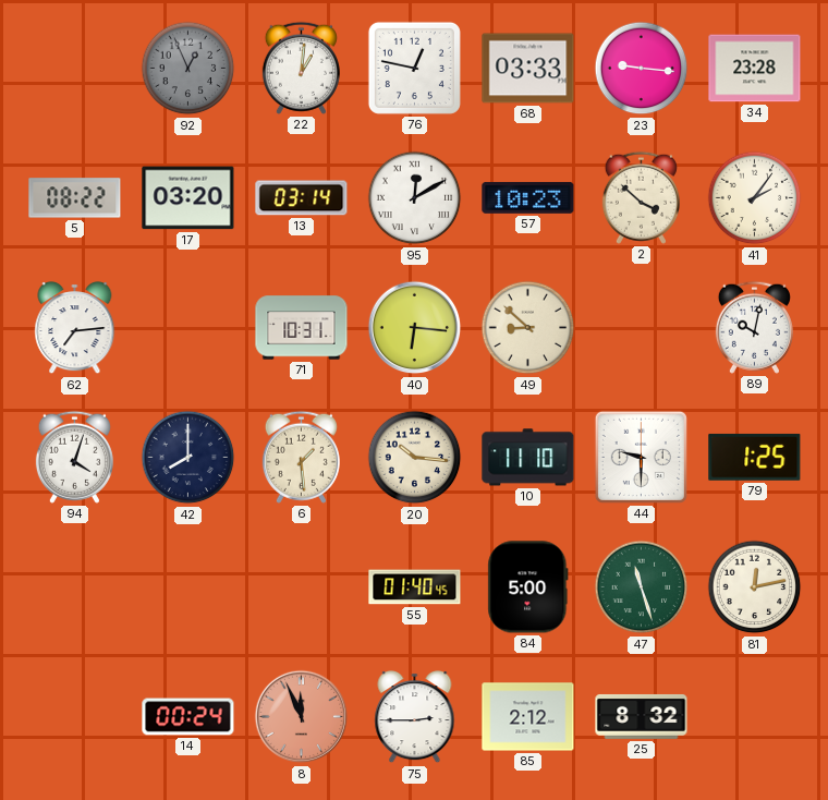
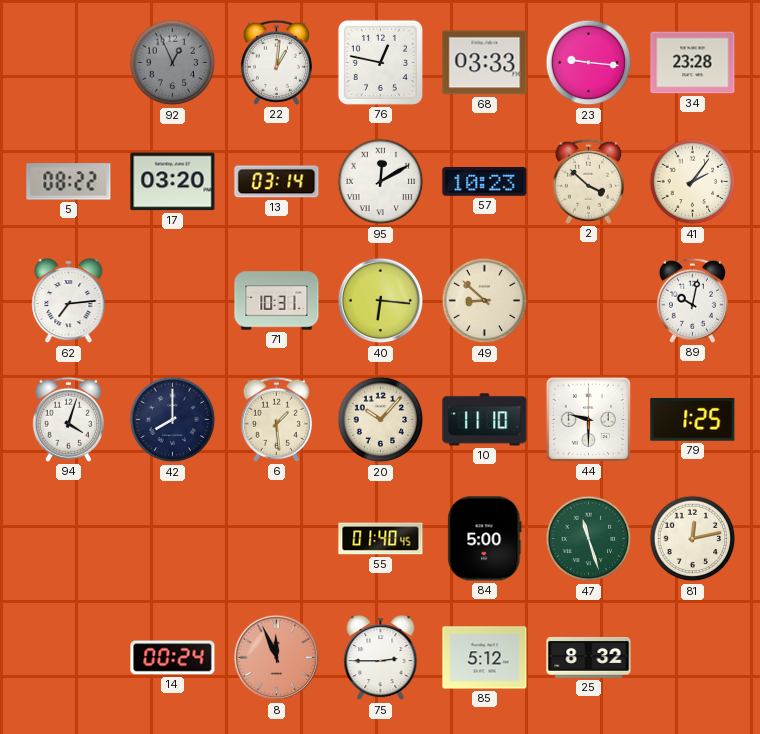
20: 10:16 -> 10:07 (381, 420)
85: 2:12 -> 5:12 (485, 658)
